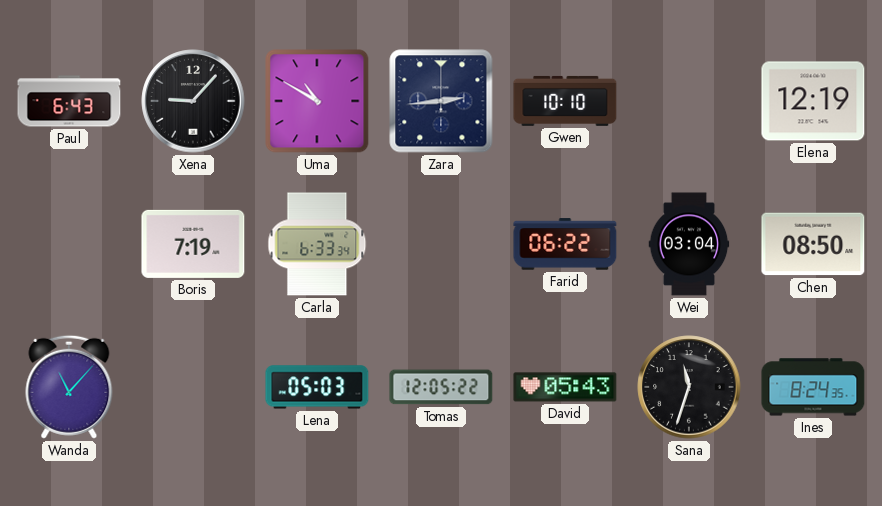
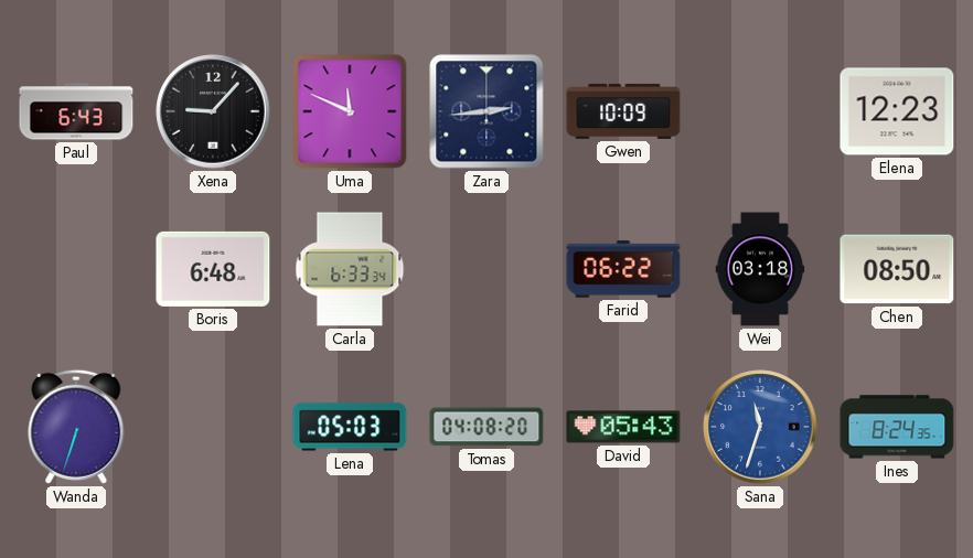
Uma: 10:50 -> 11:49 (350, 111)
Gwen: 10:10 -> 10:09 (623, 111)
Elena: 12:19 -> 12:23 (897, 111)
Boris: 7:19 -> 6:48 (213, 269)
Wei: 03:04 -> 03:18 (760, 269)
Wanda: 11:07 -> 6:33 (76, 427)
Tomas: 12:05 -> 04:08 (487, 427)
Sana dial: black -> blue (760, 427)
